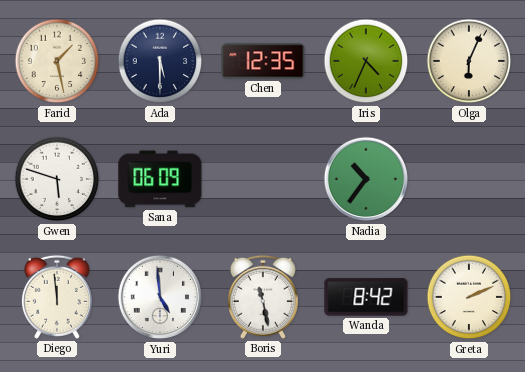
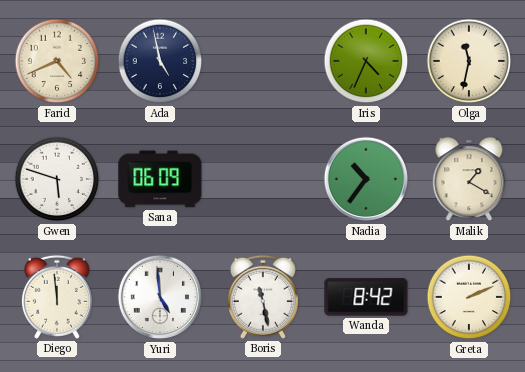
Farid: 1:28 -> 4:41 (57, 61)
Ada: 5:30 -> 4:58 (160, 61)
Chen: 12:35 -> none (263, 61)
Olga: 6:04 -> 11:32 (469, 61)
Malik: none -> 1:20 (469, 180)
